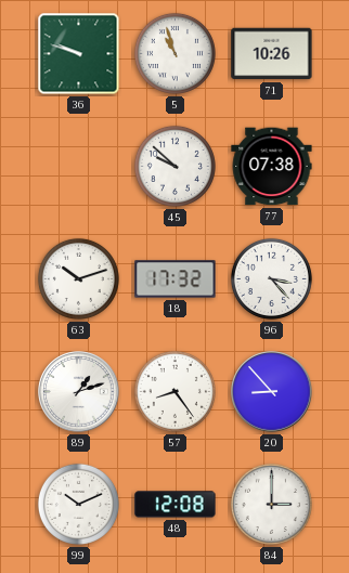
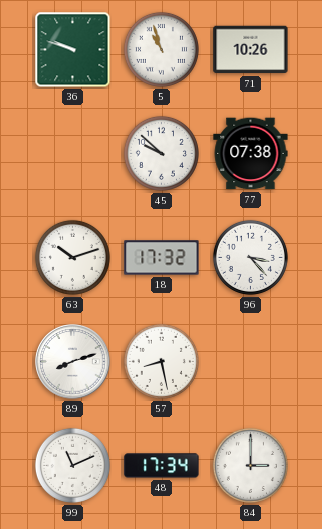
89: 1:12 -> 8:12 (73, 362)
57: 8:24 -> 8:28 (161, 361)
20: 8:53 -> none (272, 392)
99: 10:11 -> 11:11 (72, 465)
48: 12:08 -> 17:34 (162, 466)
